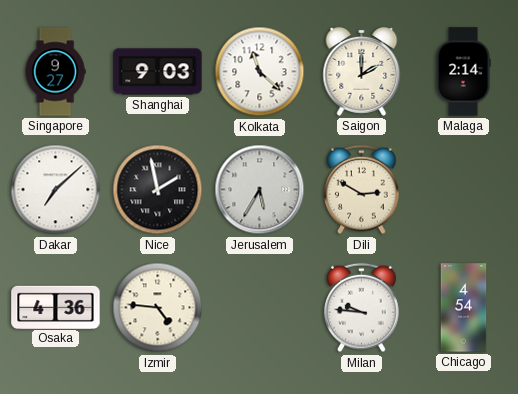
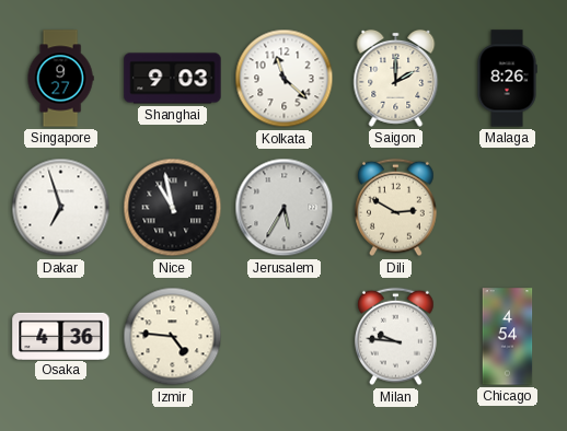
Malaga: 2:14 -> 8:26 (507, 79)
Dakar: 7:08 -> 6:57 (61, 208)
Nice: 1:58 -> 10:58 (173, 208)
